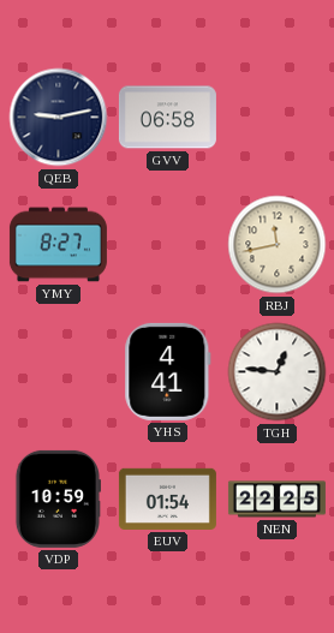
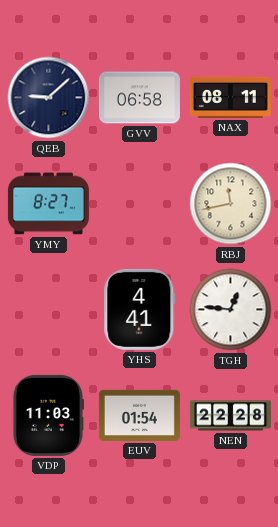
QEB: 9:13 -> 9:08 (49, 98)
NAX: none -> 08:11 (230, 97)
VDP: 10:59 -> 11:03 (47, 415)
NEN: 22:25 -> 22:28 (230, 416)
